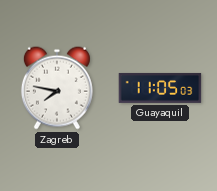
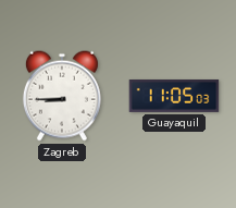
Zagreb: 7:47 -> 8:45 (62, 96)
